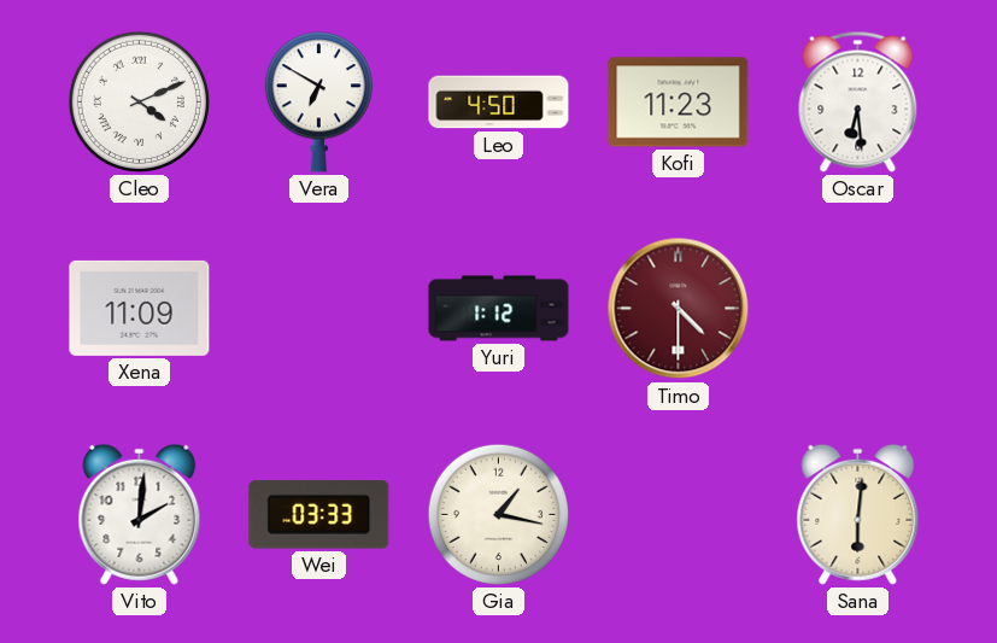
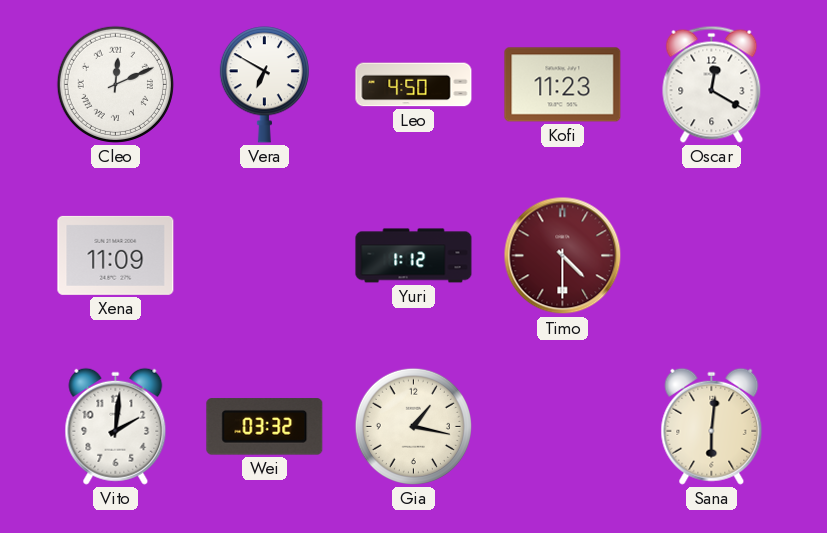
Cleo: 4:11 -> 12:11 (115, 84)
Oscar: 6:29 -> 12:20 (712, 84)
Wei: 03:33 -> 03:32 (265, 427)
